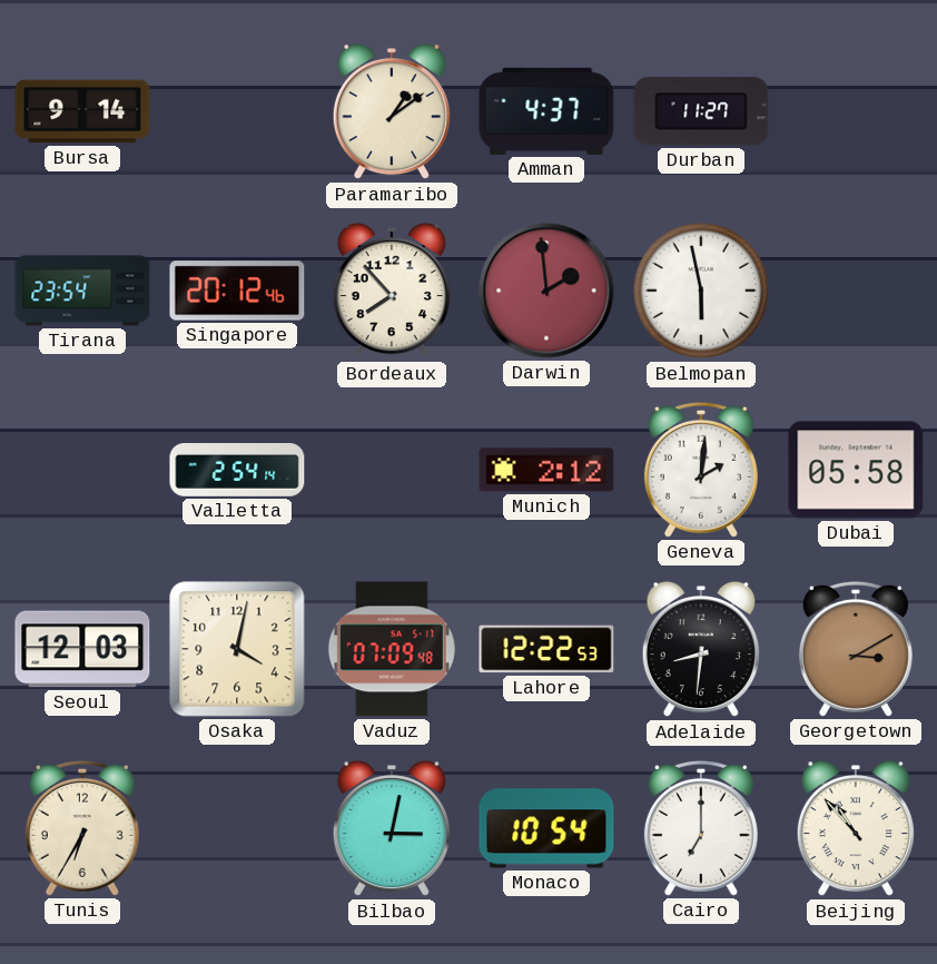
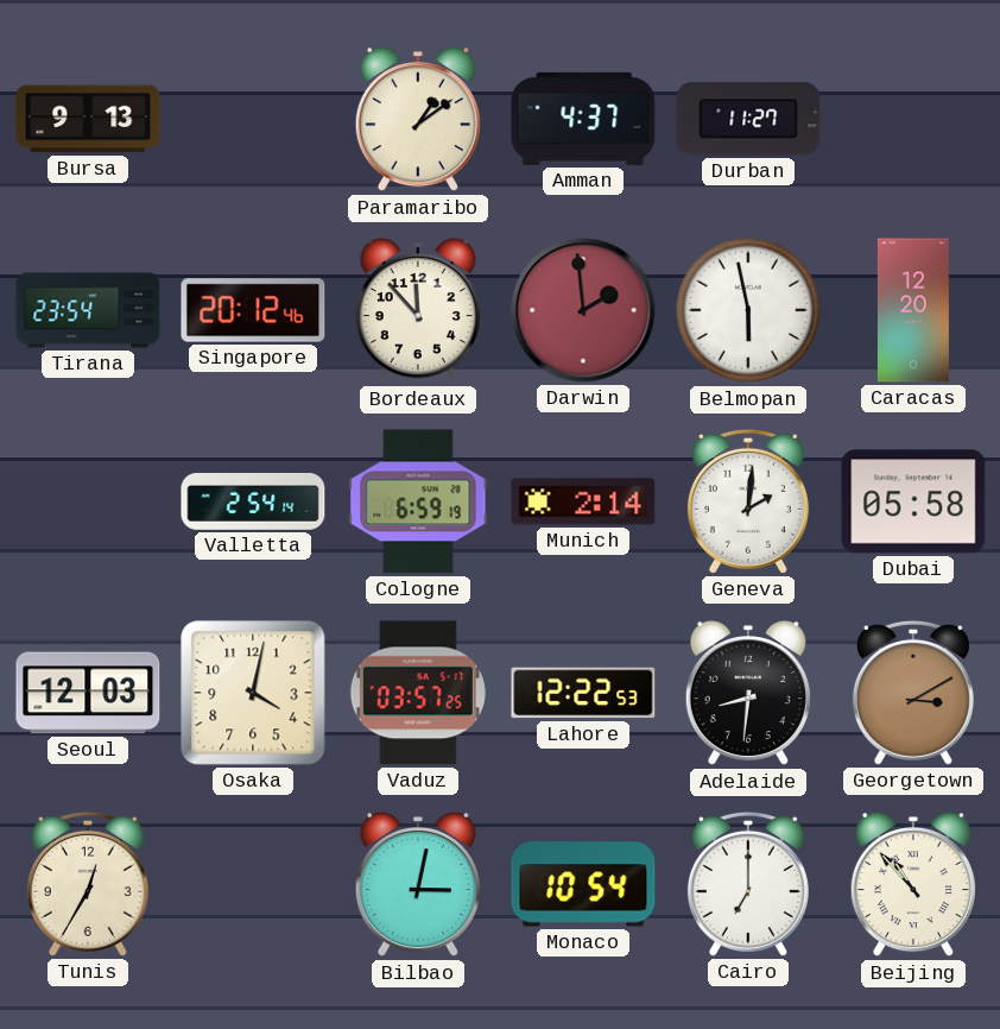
Bursa: 9:14 -> 9:13 (88, 119)
Bordeaux: 7:53 -> 11:53 (418, 310)
Caracas: none -> 12:20 (913, 310)
Cologne: none -> 6:59 (418, 501)
Munich: 2:12 -> 2:14 (583, 501)
Vaduz: 07:09 -> 03:57 (418, 693)
Tunis: 6:35 -> 12:35 (88, 884)
